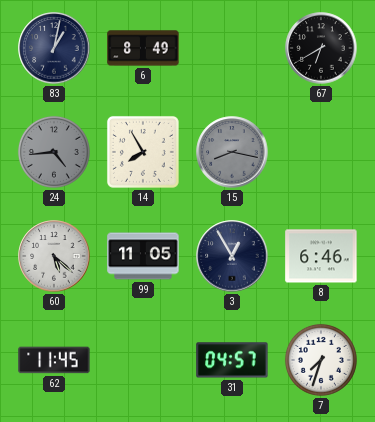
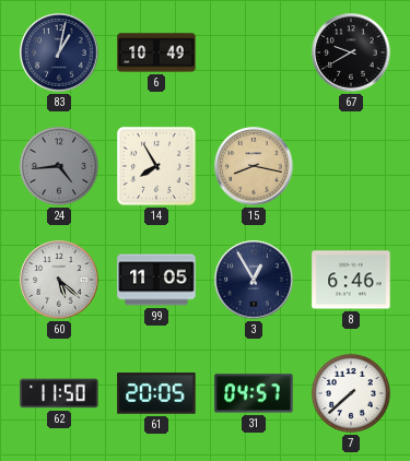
6: 8:49 -> 10:49 (156, 52)
67: 6:40 -> 9:40 (351, 52)
15 dial: grey -> champagne (254, 166)
62: 11:45 -> 11:50 (59, 393)
61: none -> 20:05 (156, 393)
7: 7:33 -> 7:38 (351, 393)
